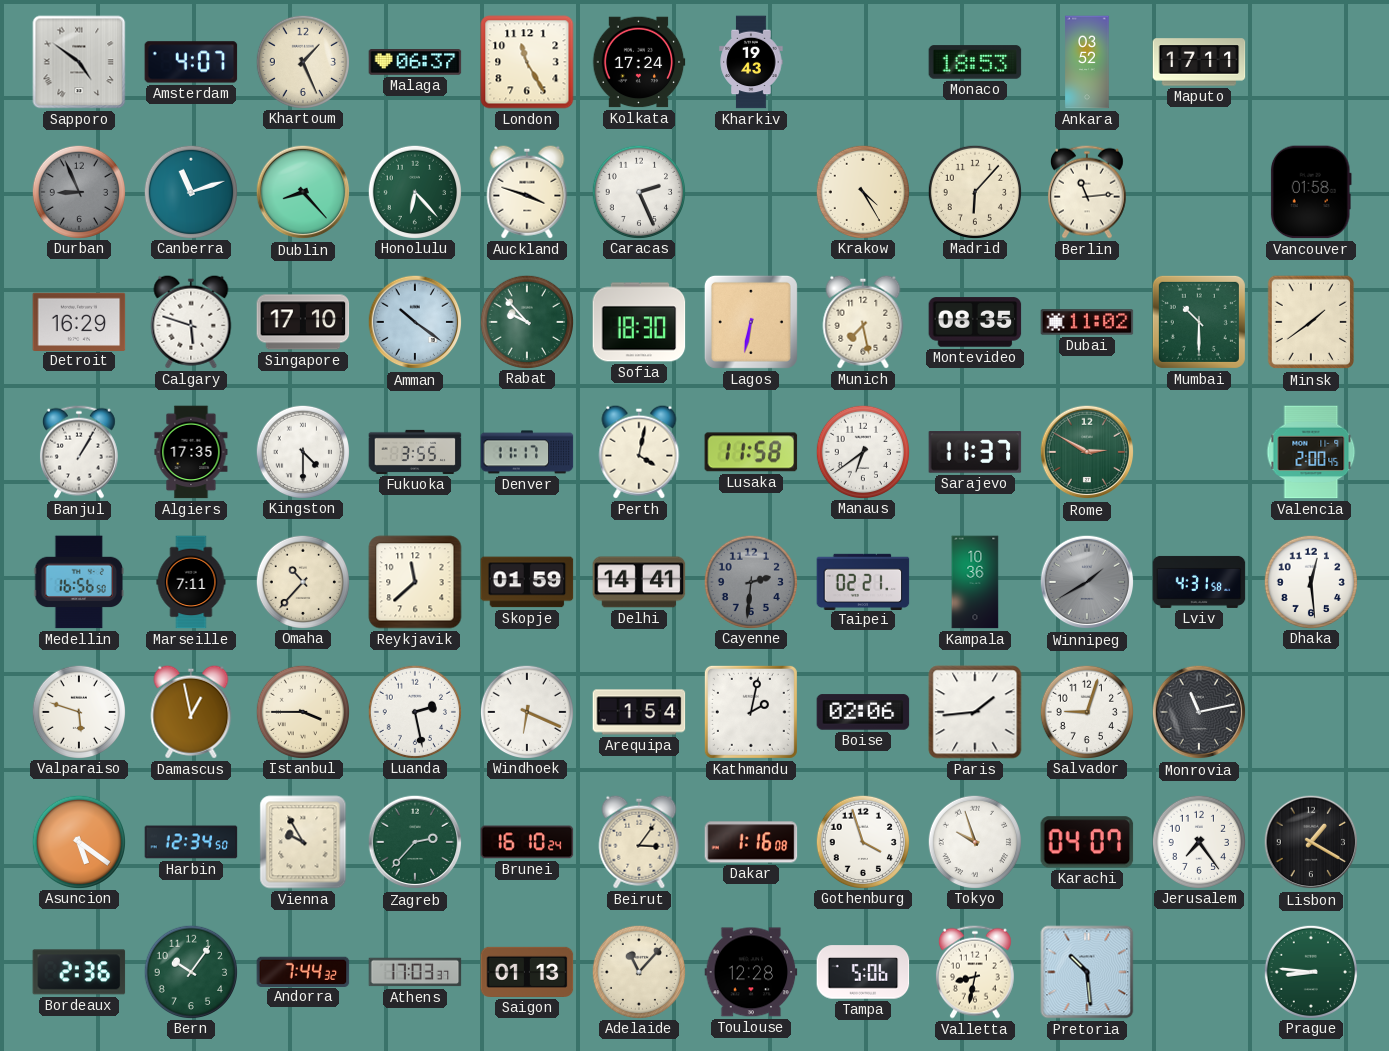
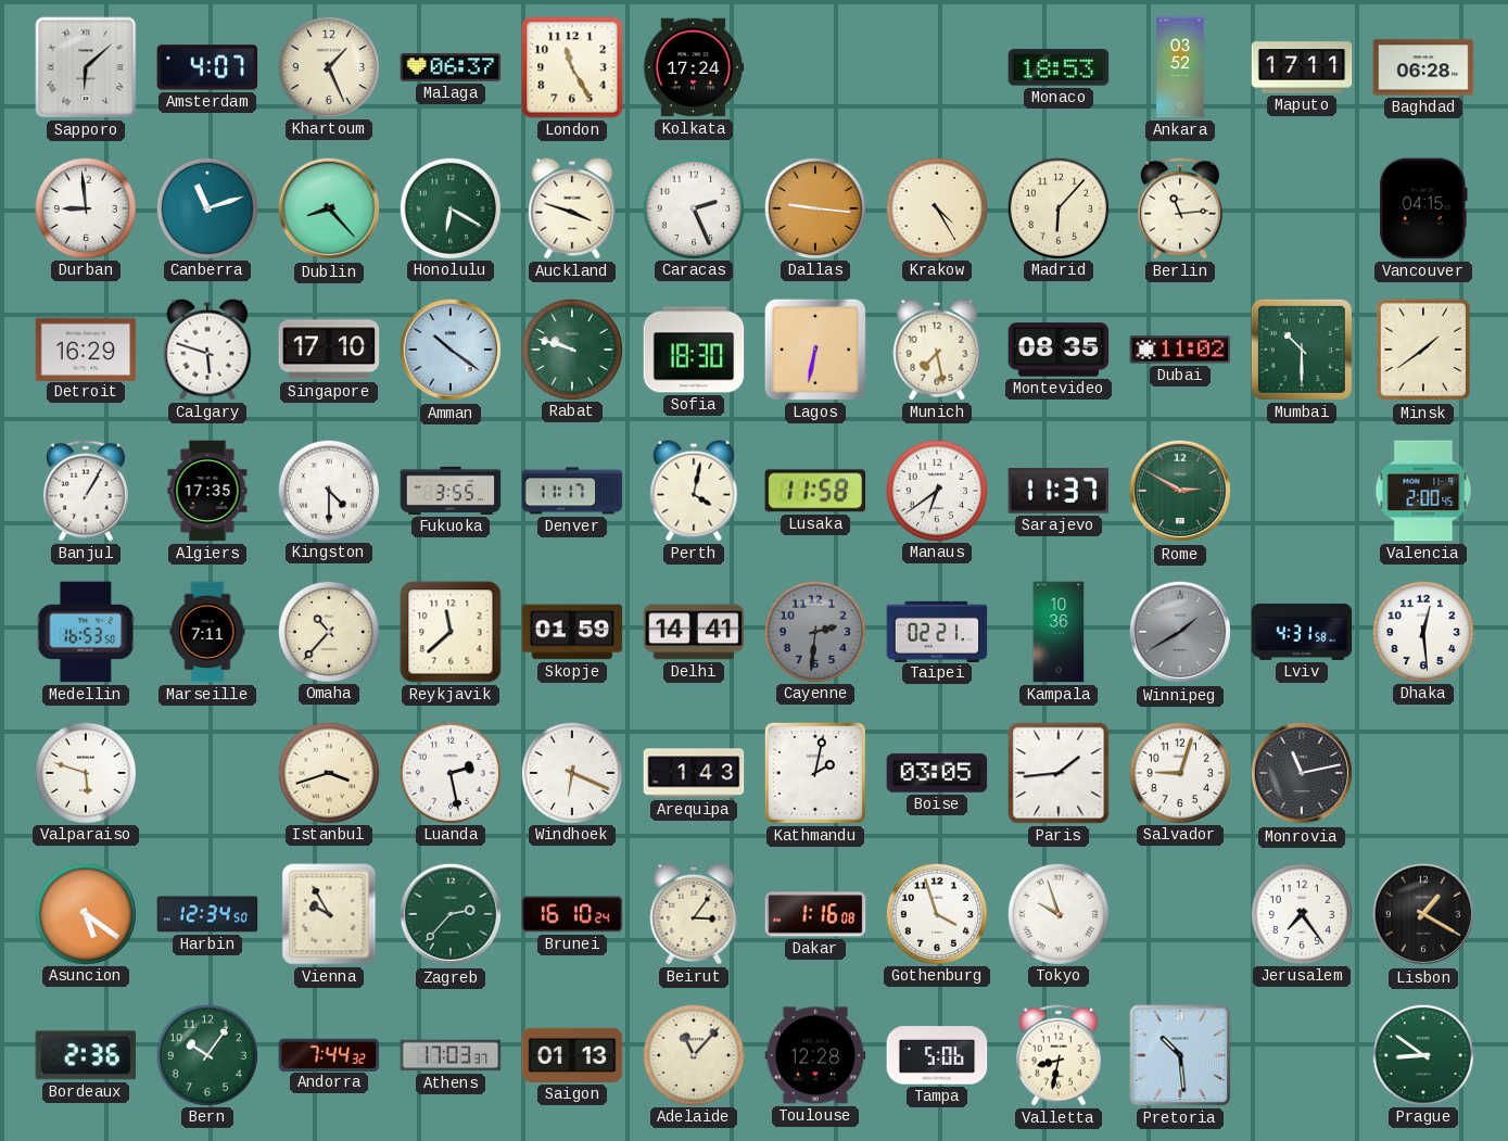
Sapporo: 4:51 -> 6:08 (86, 67)
Kharkiv: 19:43 -> none (751, 62)
Baghdad: none -> 06:28 (1423, 67)
Durban: 8:56 -> 8:59 (85, 207)
Durban dial: grey -> white (85, 207)
Honolulu: 6:23 -> 6:20 (449, 207)
Dallas: none -> 9:16 (814, 207)
Vancouver: 01:58 -> 04:15 (1423, 208)
Rabat: 9:53 -> 9:48 (571, 348)
Medellin: 16:56 -> 16:53 (86, 632)
Damascus: 12:58 -> none (191, 712)
Istanbul: 3:45 -> 3:42 (328, 772)
Arequipa: 1:54 -> 1:43 (694, 773)
Boise: 02:06 -> 03:05 (937, 773)
Karachi: 04:07 -> none (1087, 842)
Prague: 8:46 -> 8:51 (1422, 1054)
